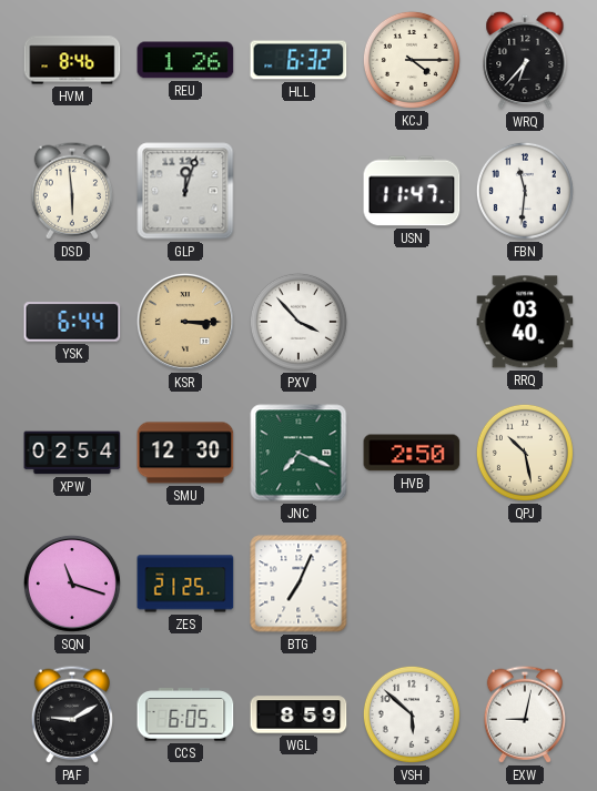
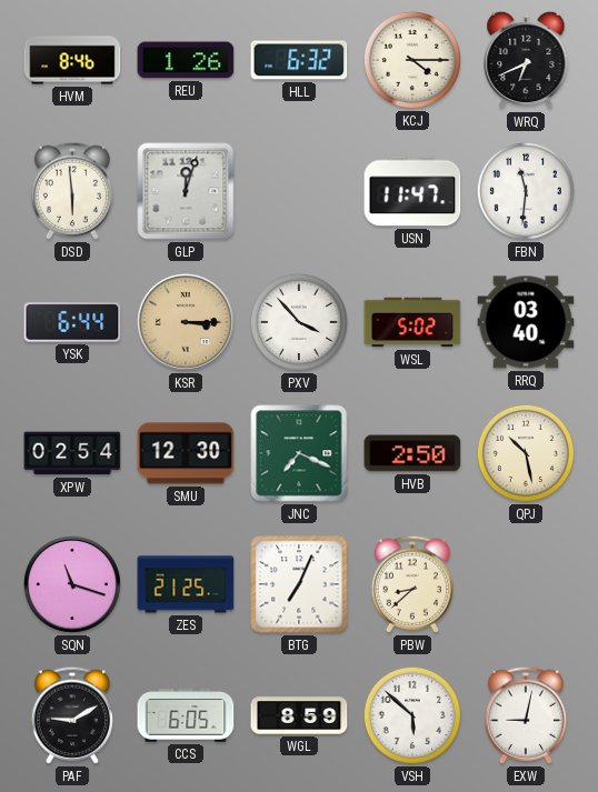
WRQ: 6:37 -> 6:41 (526, 60)
WSL: none -> 5:02 (412, 322)
PBW: none -> 8:38 (411, 584)
